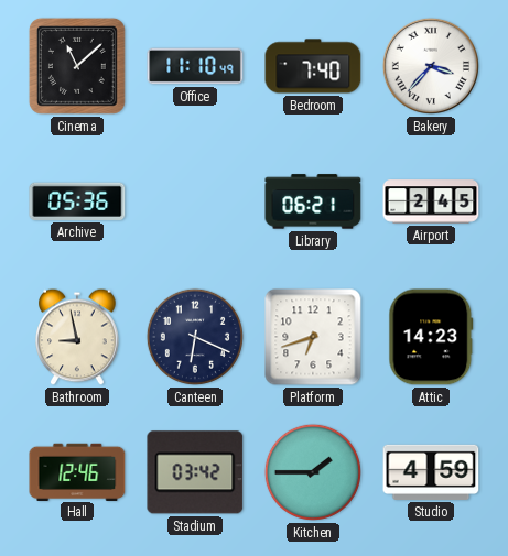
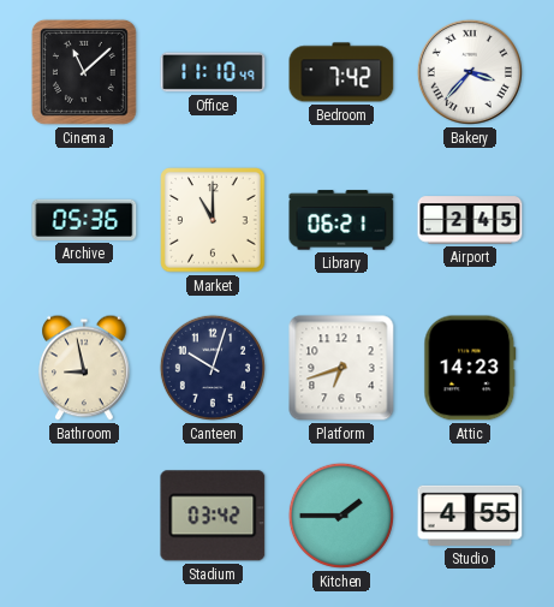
Bedroom: 7:40 -> 7:42 (341, 72)
Market: none -> 11:00 (213, 220)
Canteen: 6:19 -> 10:03 (213, 368)
Hall: 12:46 -> none (77, 471)
Studio: 4:59 -> 4:55 (470, 516)
